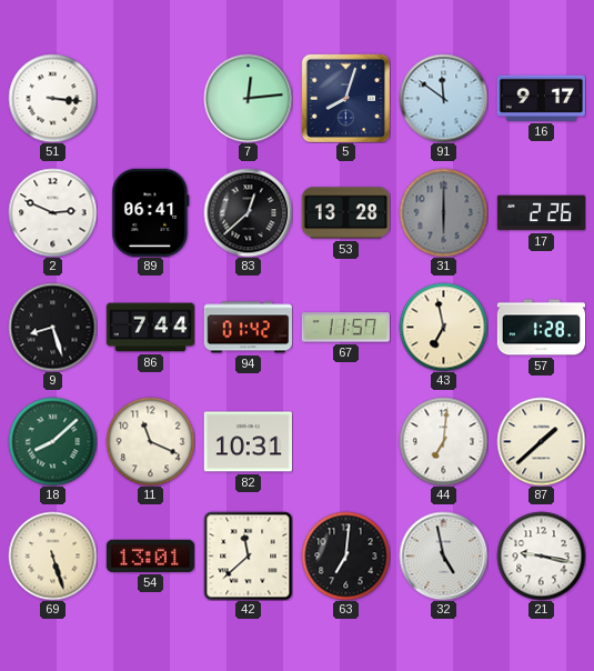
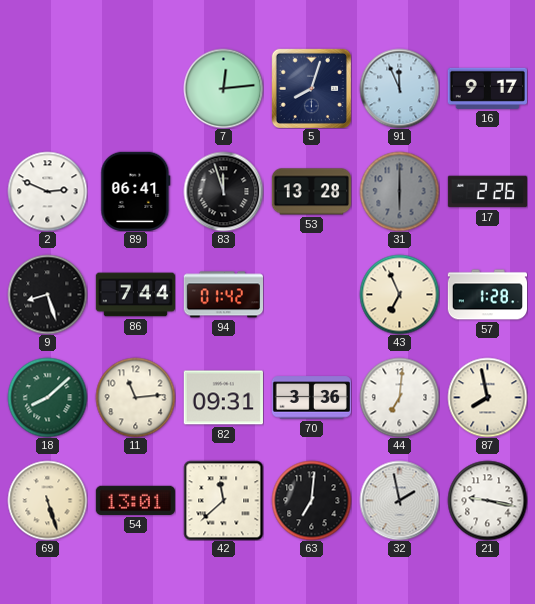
51: 3:16 -> none (52, 98)
91: 11:51 -> 11:56 (399, 88)
83: 12:38 -> 11:57 (223, 191)
67: 11:57 -> none (345, 328)
43: 6:58 -> 6:56 (399, 294)
11: 11:19 -> 11:14 (135, 397)
82: 10:31 -> 09:31 (223, 398)
70: none -> 3:36 (311, 398)
87: 1:38 -> 7:58 (487, 397)
32: 4:58 -> 1:58 (399, 500)
